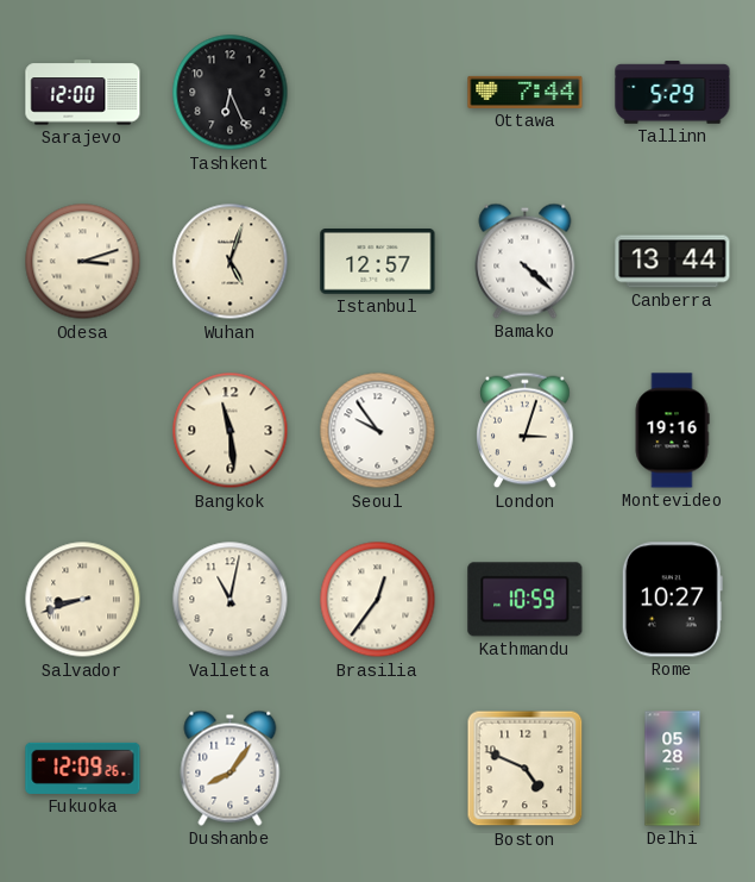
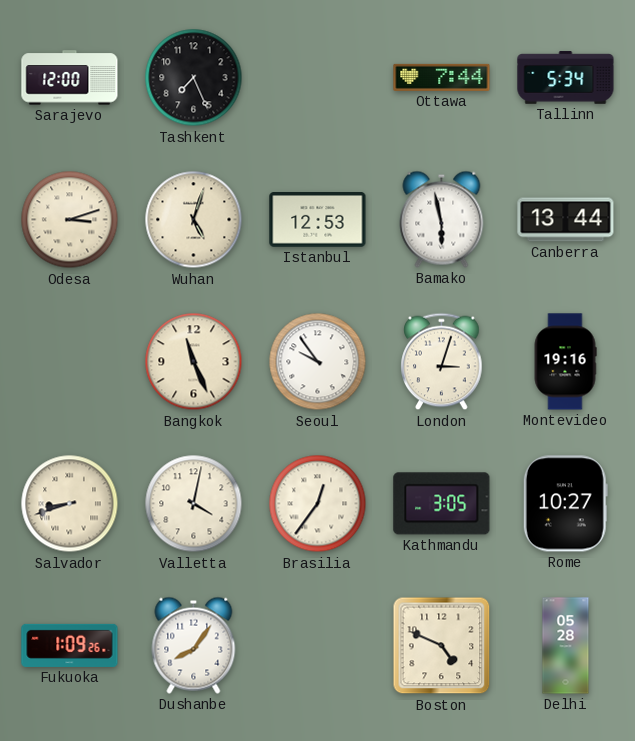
Tashkent: 6:26 -> 7:26 (194, 78)
Tallinn: 5:29 -> 5:34 (566, 78)
Istanbul: 12:57 -> 12:53 (318, 220)
Bamako: 4:22 -> 5:58 (442, 219)
Bangkok: 11:29 -> 11:26 (194, 362)
Valletta: 11:02 -> 4:02 (194, 504)
Kathmandu: 10:59 -> 3:05 (442, 504)
Fukuoka: 12:09 -> 1:09 (70, 645)
